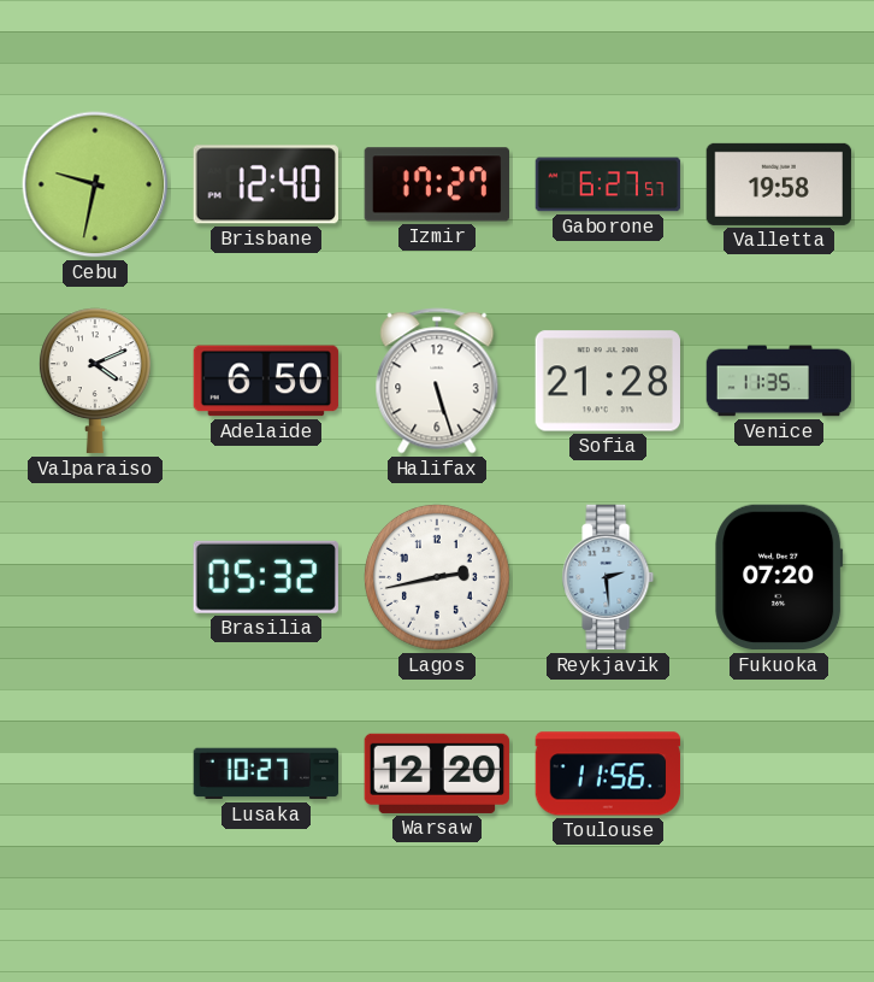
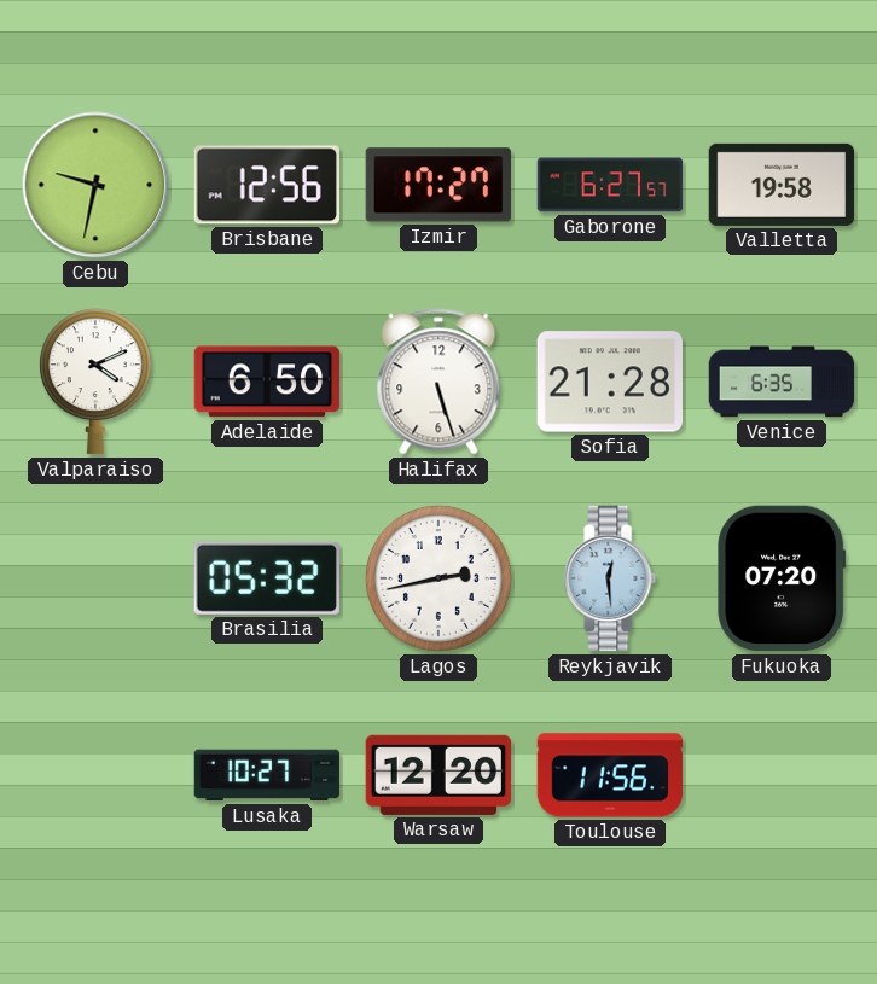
Brisbane: 12:40 -> 12:56 (266, 185)
Venice: 11:35 -> 6:35 (782, 382)
Reykjavik: 2:29 -> 12:29 (610, 578)
